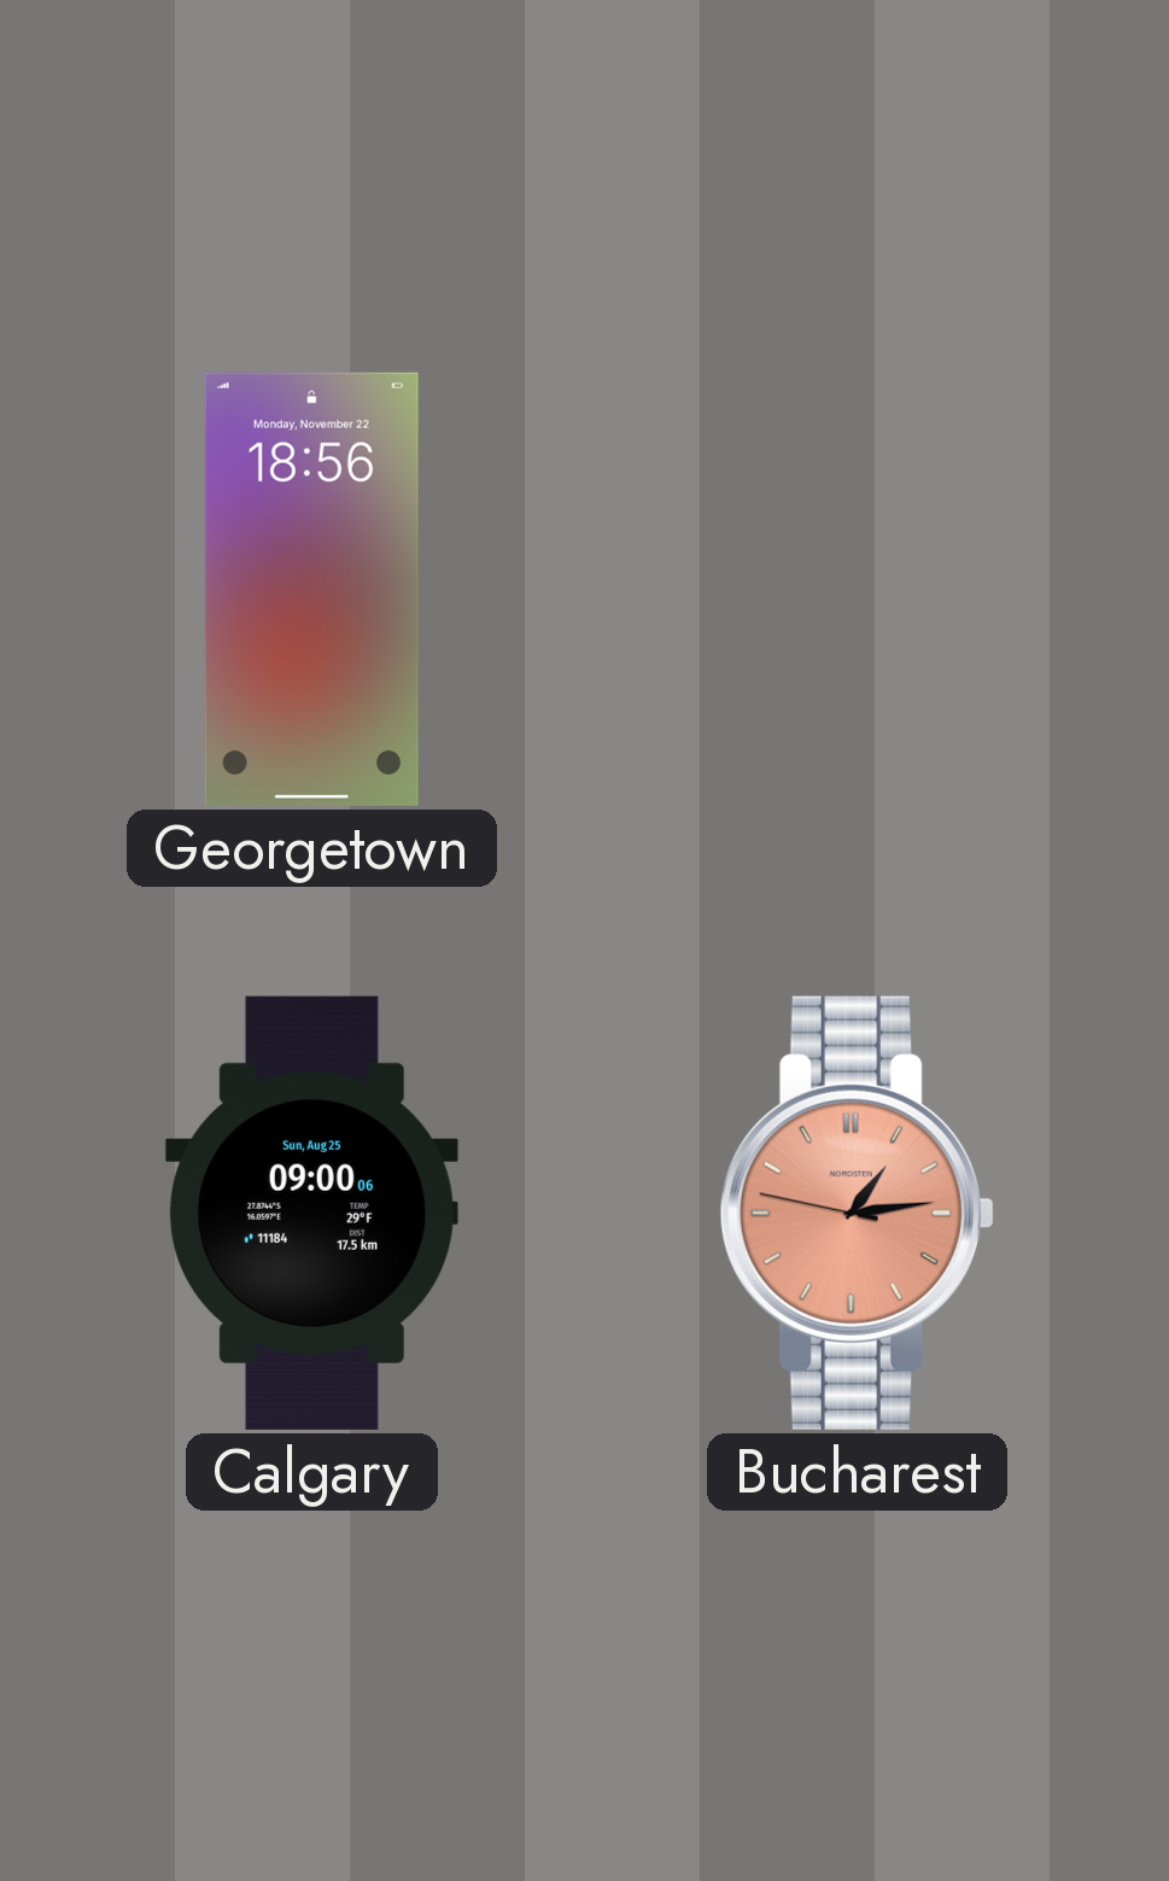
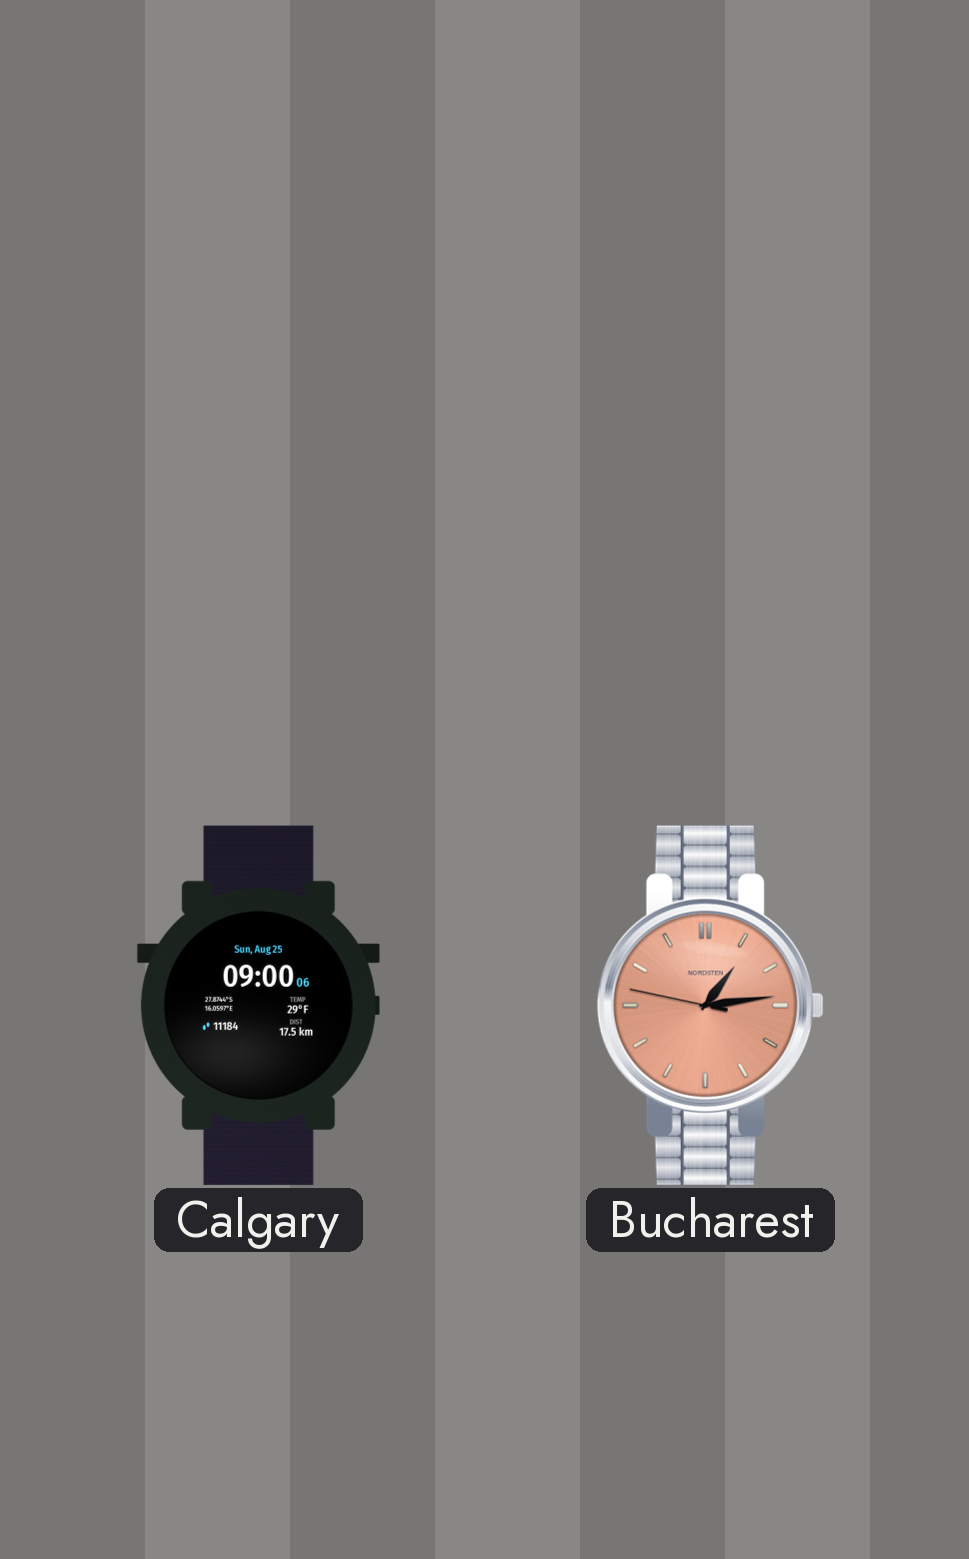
Georgetown: 18:56 -> none (311, 589)
